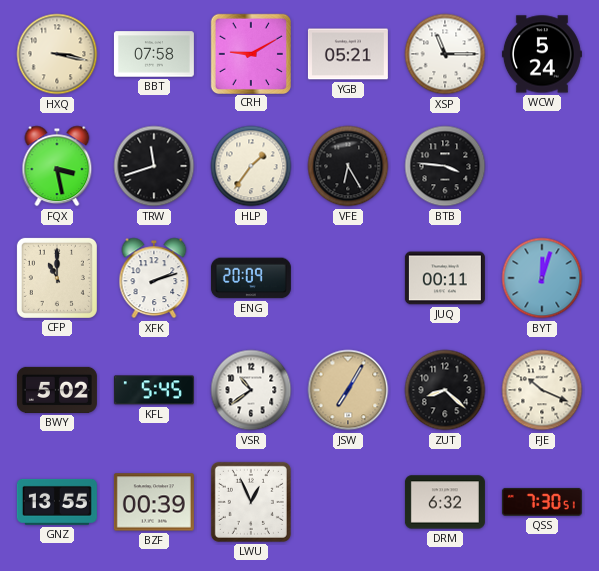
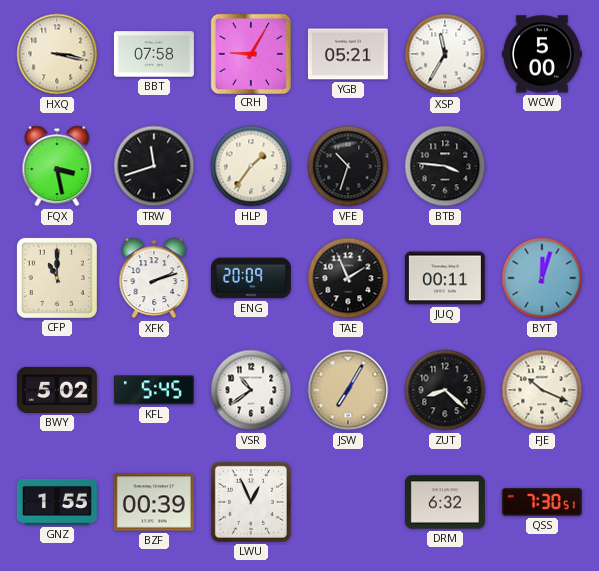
CRH: 9:10 -> 9:05 (250, 53)
XSP: 11:15 -> 11:35 (445, 54)
WCW: 5:24 -> 5:00 (542, 54)
VFE: 6:25 -> 10:33 (348, 166)
TAE: none -> 1:56 (348, 278)
GNZ: 13:55 -> 1:55 (57, 502)
